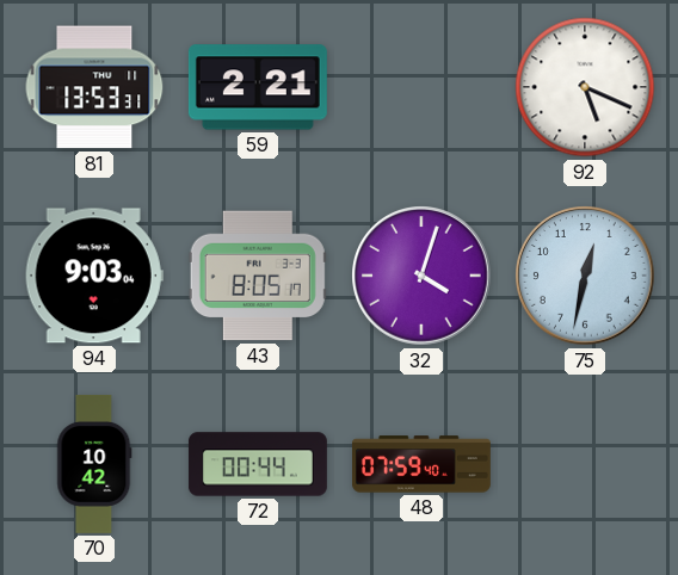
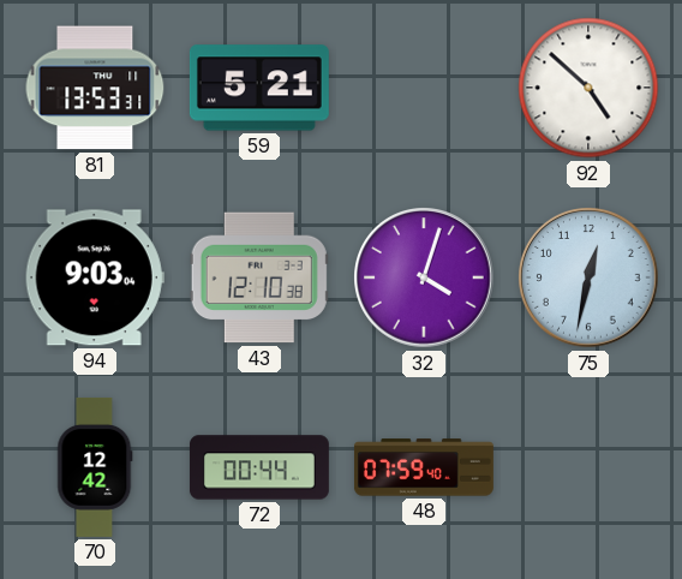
59: 2:21 -> 5:21 (259, 88)
92: 5:19 -> 4:52 (588, 88)
43: 8:05 -> 12:10 (259, 277)
70: 10:42 -> 12:42 (95, 467)
